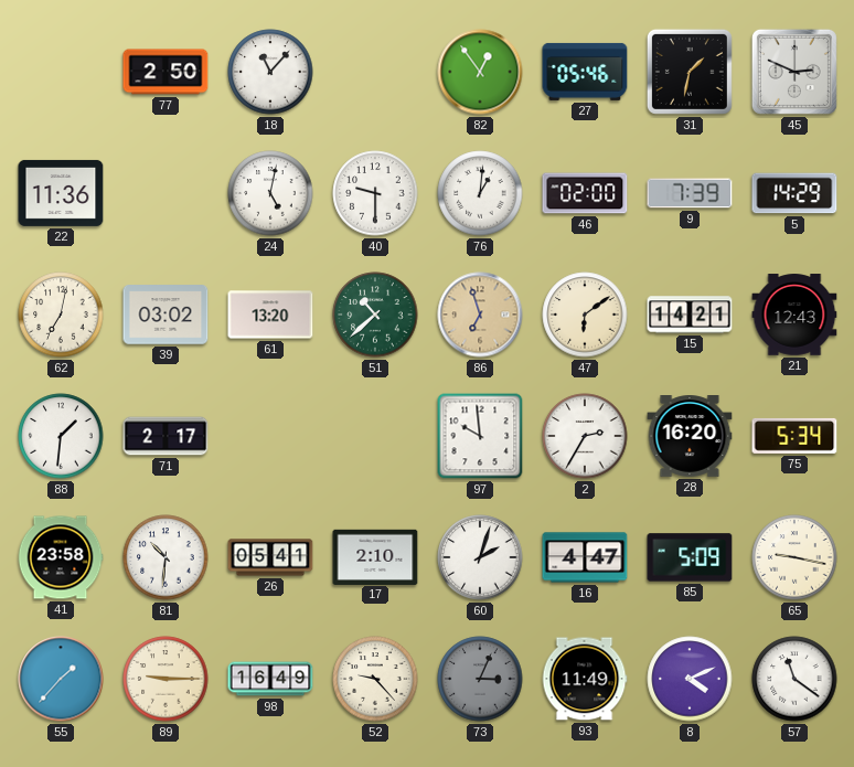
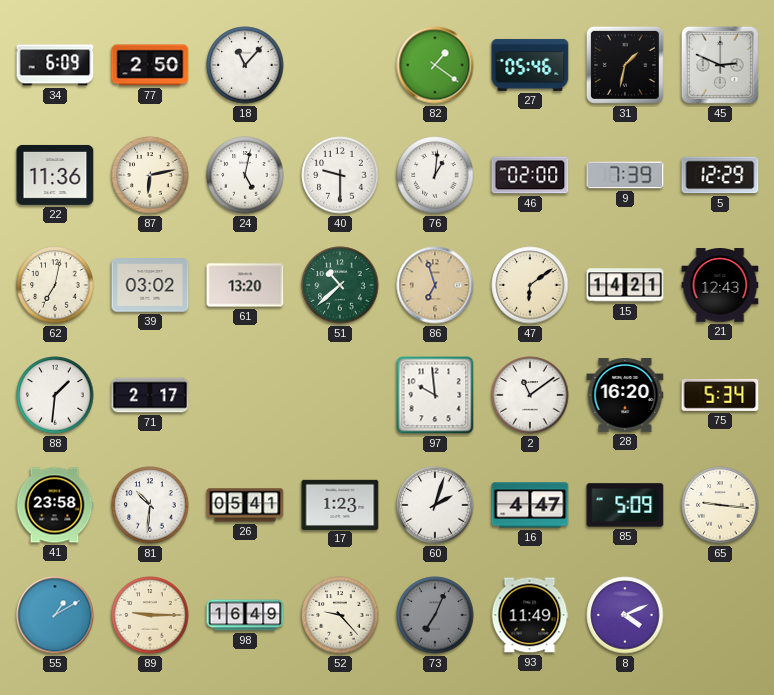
34: none -> 6:09 (55, 65)
82: 12:54 -> 1:21 (435, 65)
87: none -> 6:13 (150, 175)
5: 14:29 -> 12:29 (720, 175)
2: 2:35 -> 11:09 (530, 395)
17: 2:10 -> 1:23 (340, 504)
65: 9:17 -> 9:16 (720, 505)
55: 1:37 -> 1:10 (55, 615)
73: 3:04 -> 7:04 (435, 615)
57: 11:21 -> none (794, 679)
